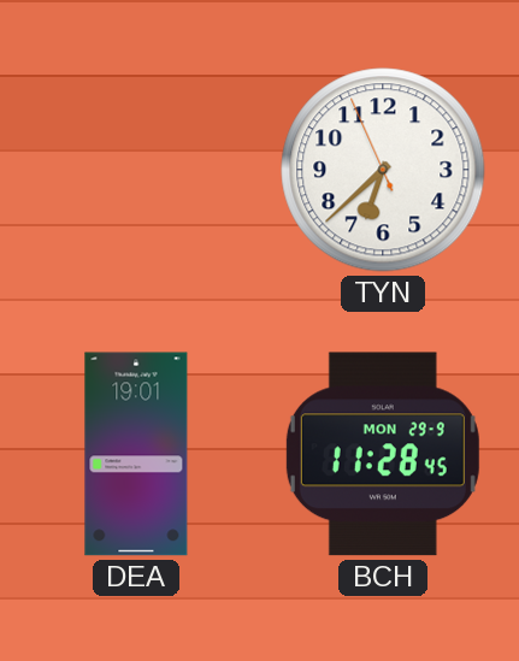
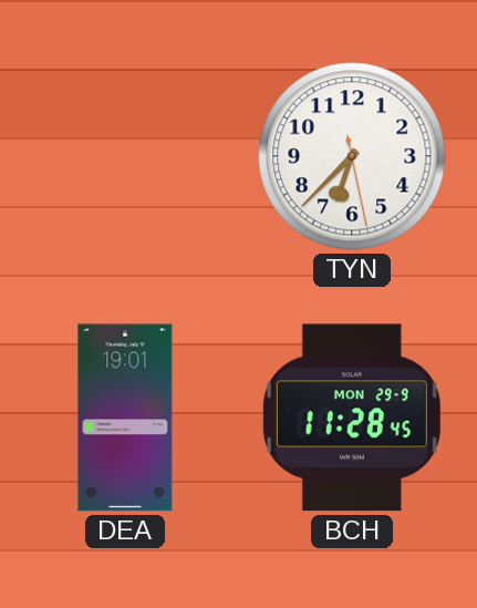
TYN: 6:37:56 -> 6:37:28 (352, 156)
